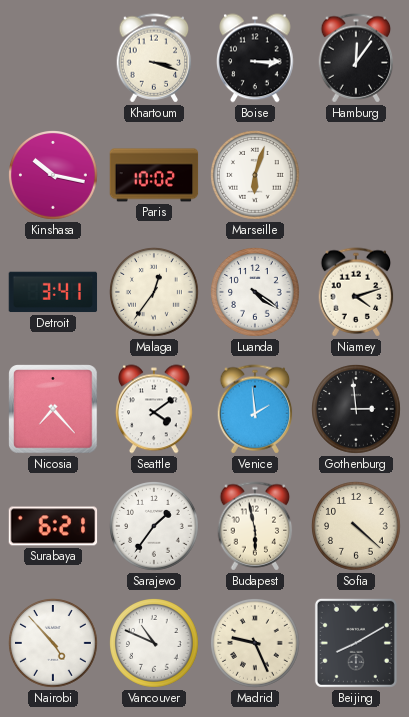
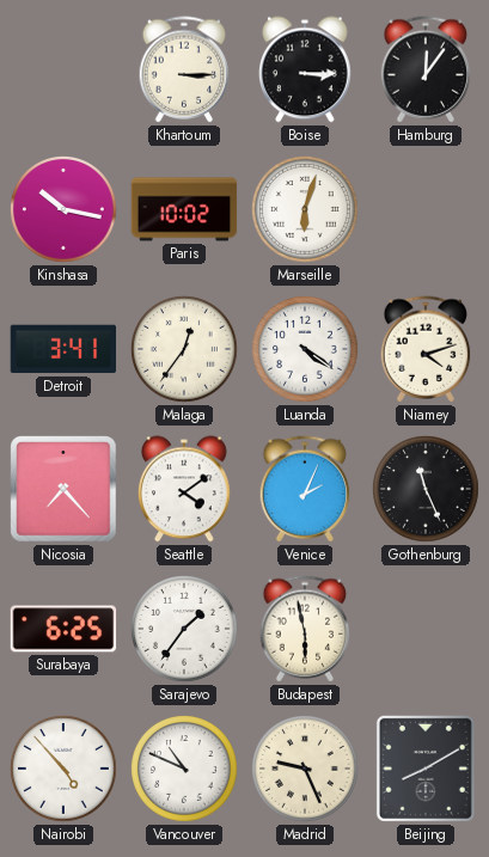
Khartoum: 3:18 -> 3:15 (184, 69)
Venice: 1:59 -> 2:04 (305, 489)
Gothenburg: 2:59 -> 11:26 (427, 490)
Surabaya: 6:21 -> 6:25 (63, 629)
Sofia: 4:22 -> none (357, 527)
